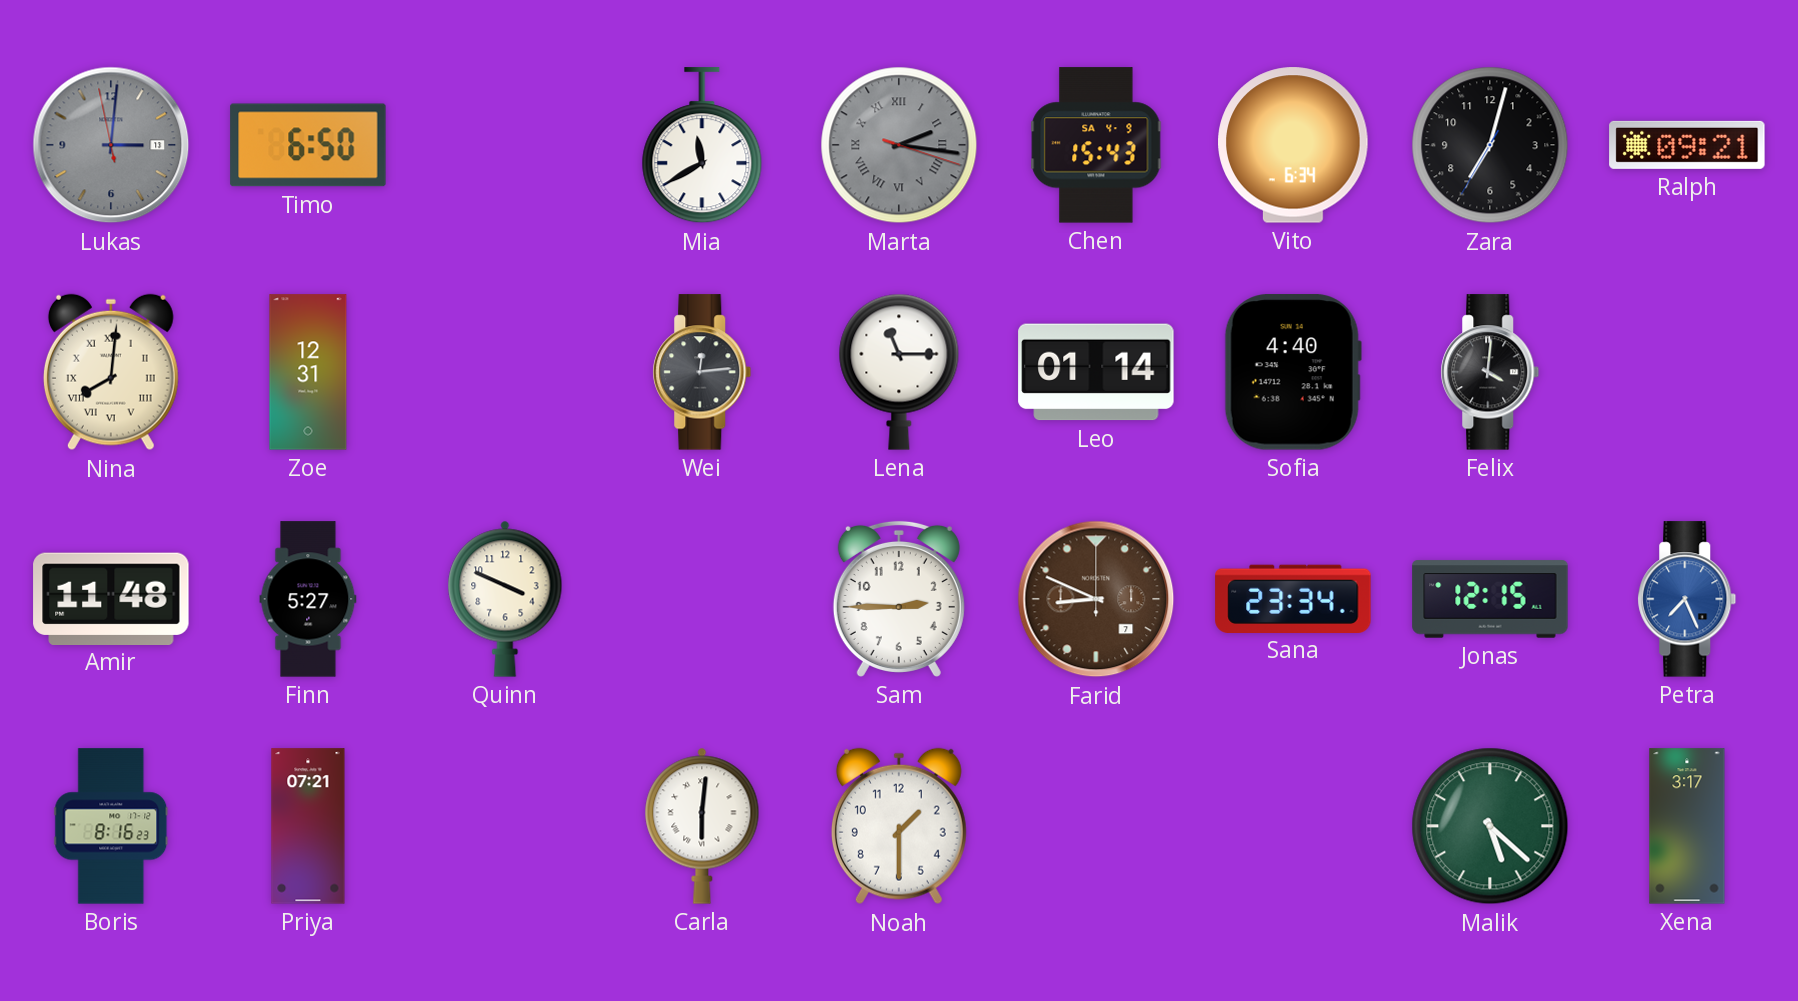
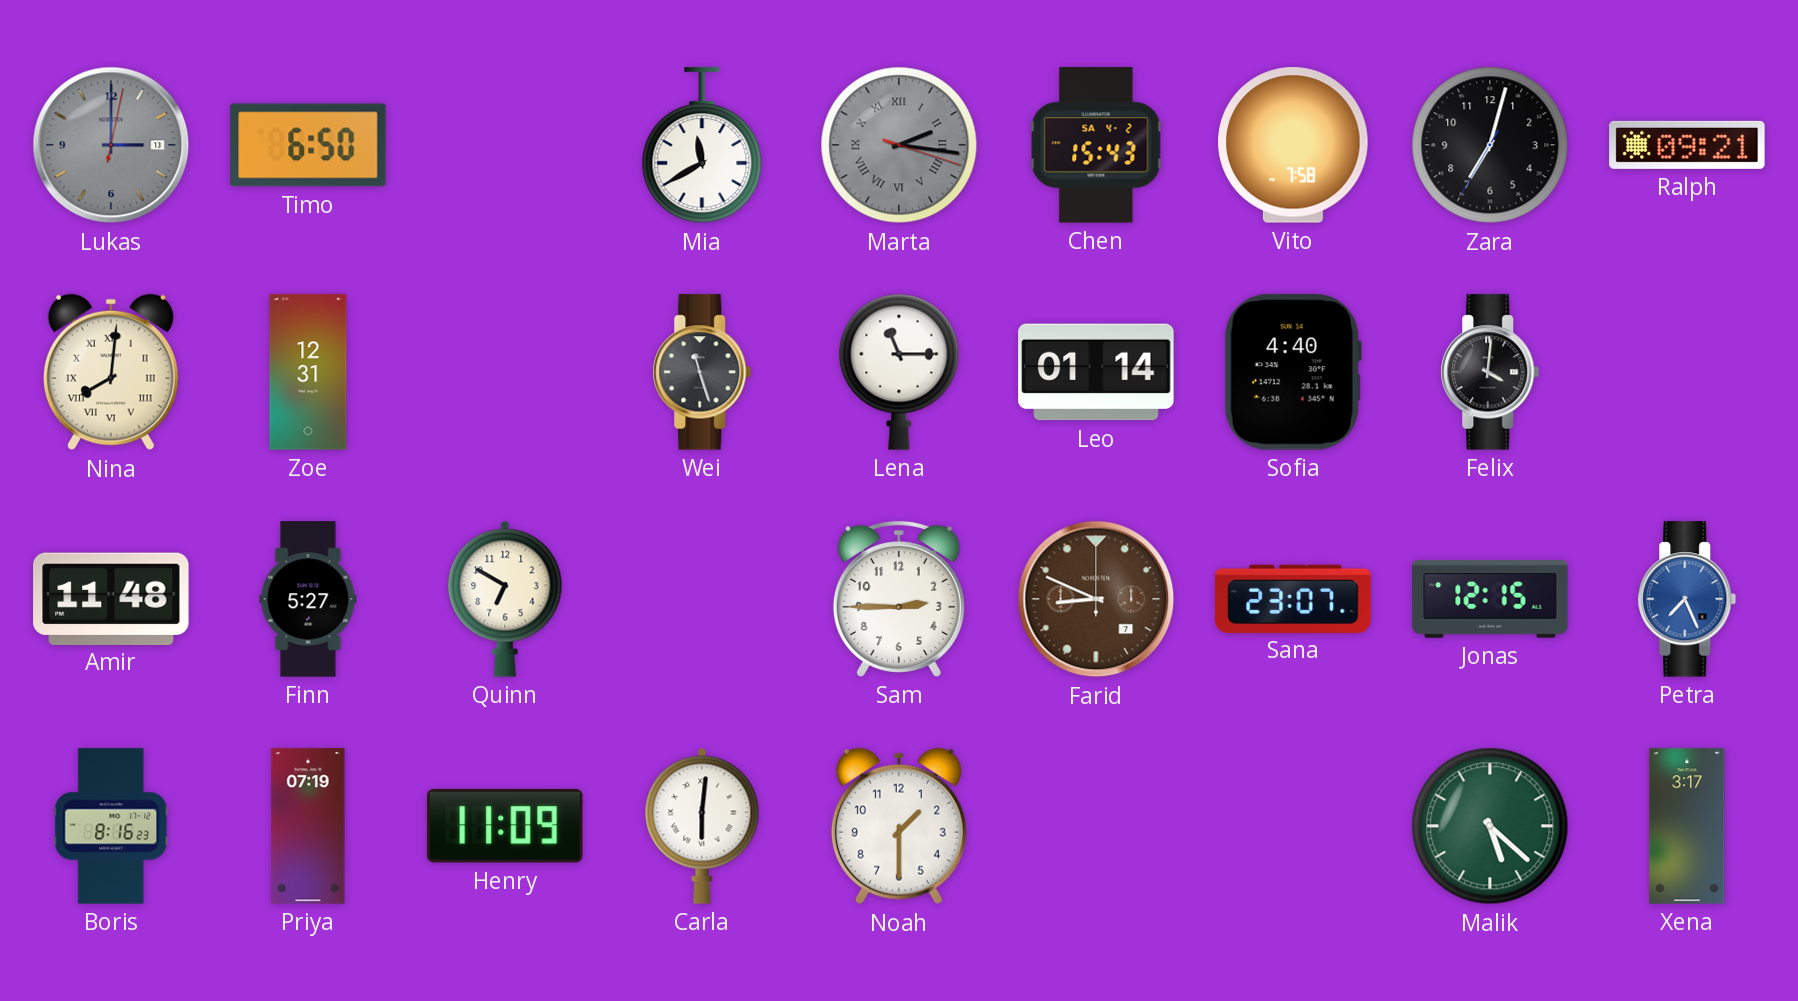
Lukas: 3:00:58 -> 3:00:02 (111, 145)
Chen date: SA 4-9 -> SA 4-2 (1096, 145)
Vito: 6:34 -> 7:58 (1293, 145)
Wei: 12:14 -> 11:27 (702, 372)
Quinn: 3:49 -> 6:50 (505, 599)
Sana: 23:34 -> 23:07 (1293, 598)
Priya: 07:21 -> 07:19 (308, 826)
Henry: none -> 11:09 (505, 826)
